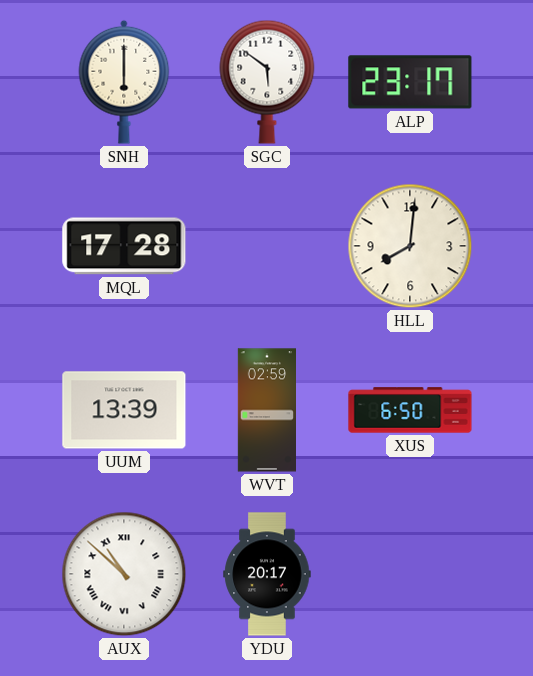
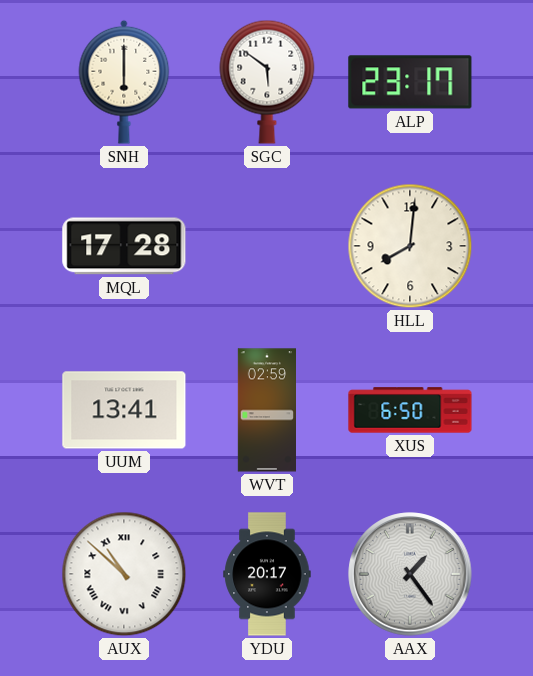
UUM: 13:39 -> 13:41 (124, 410)
AAX: none -> 1:24 (410, 574)
